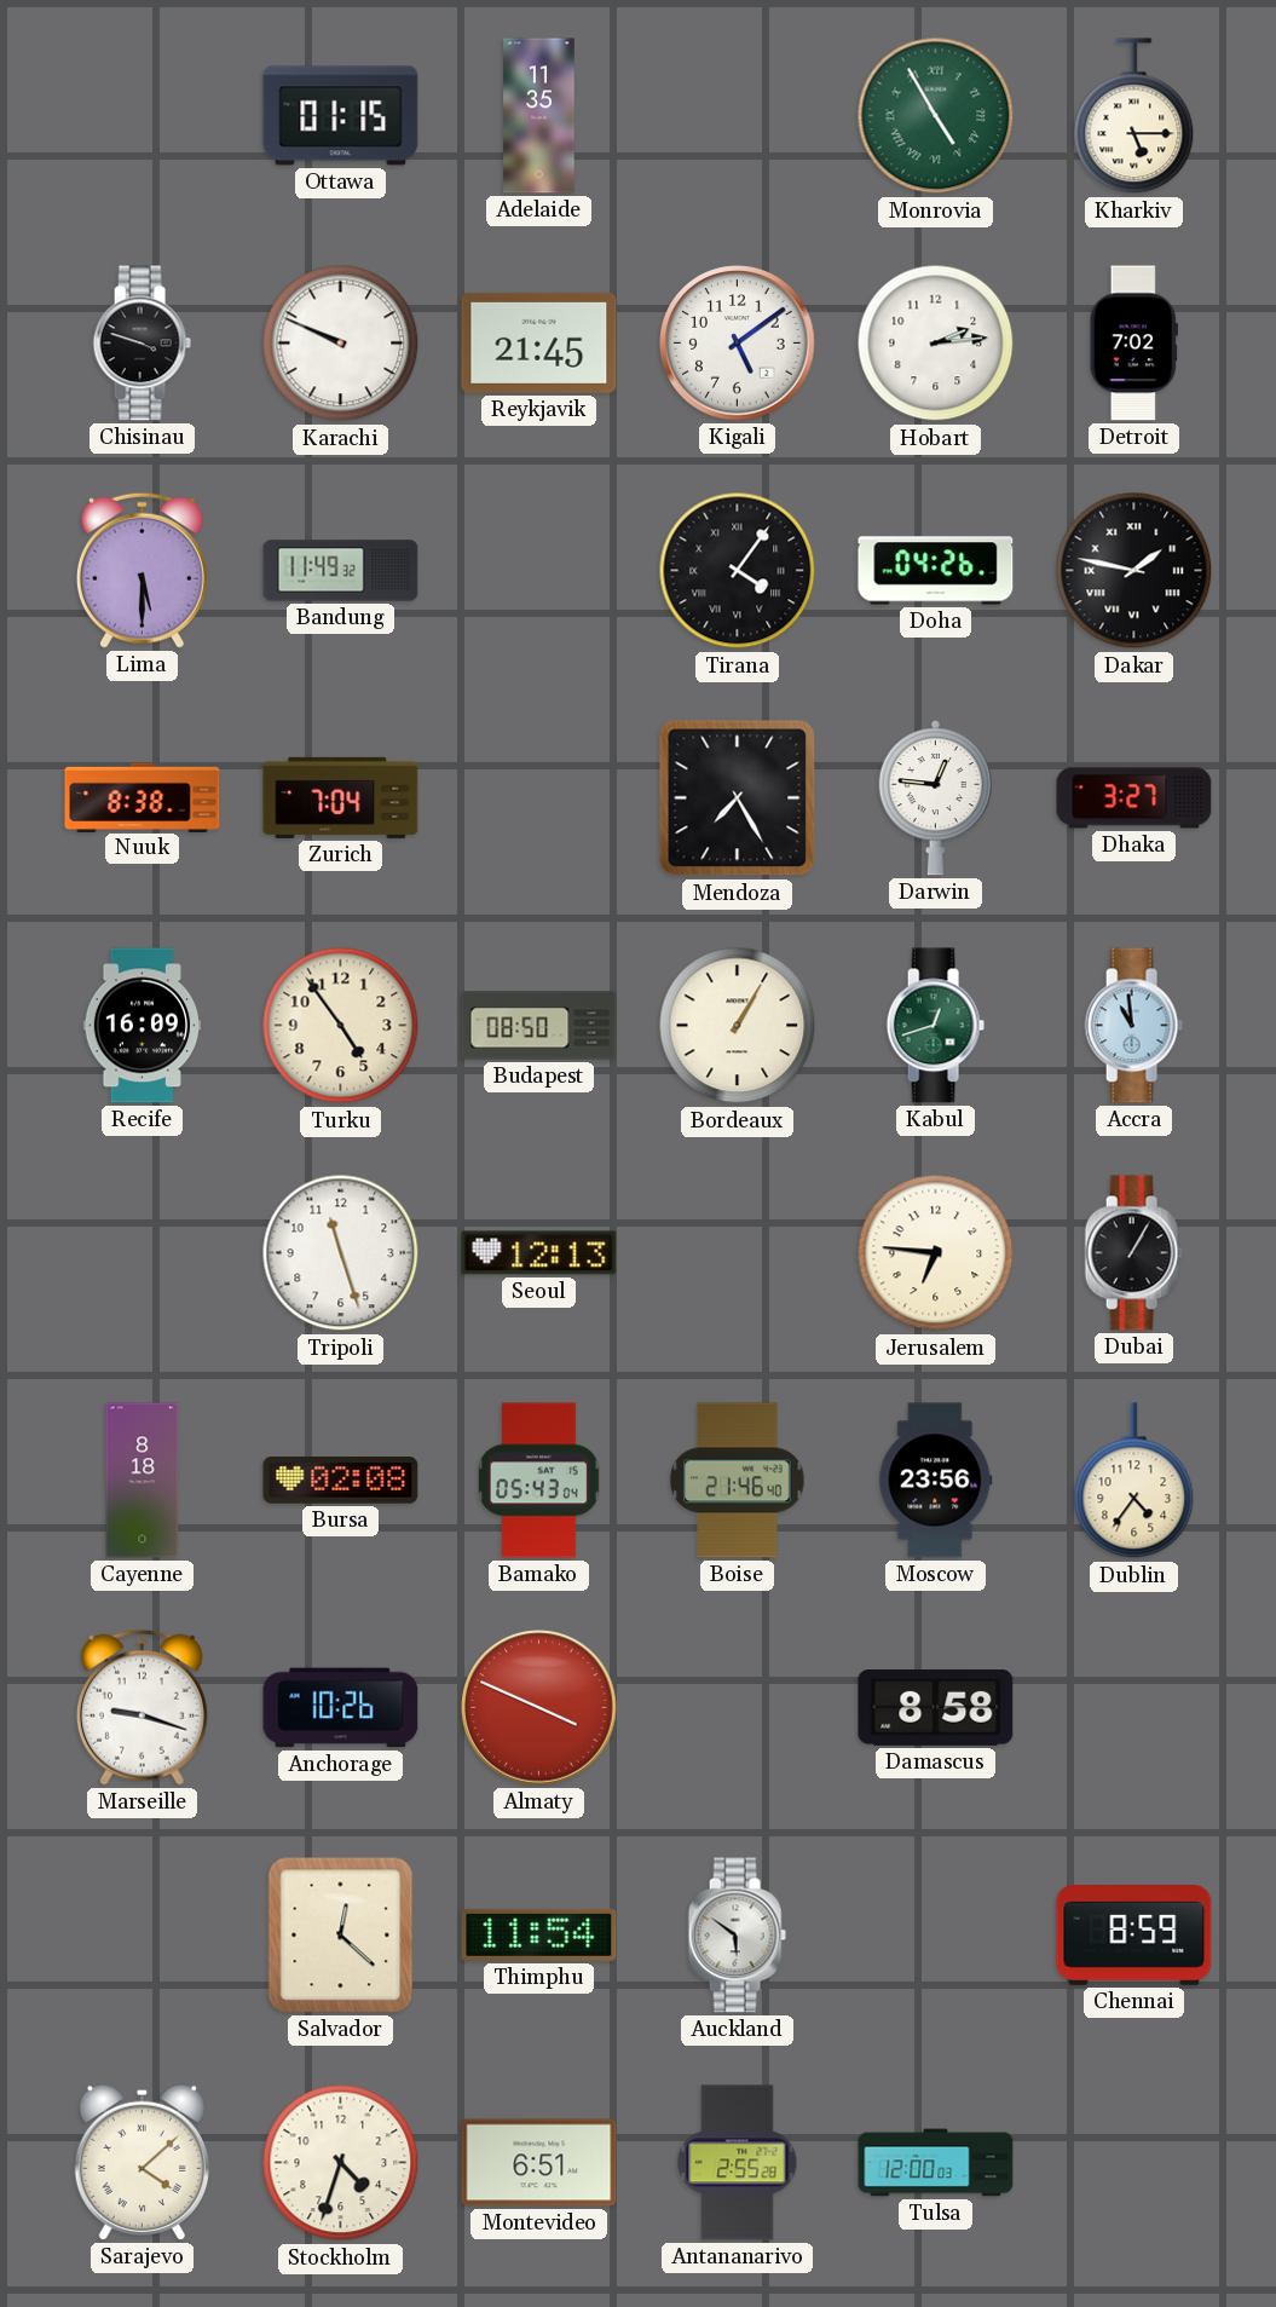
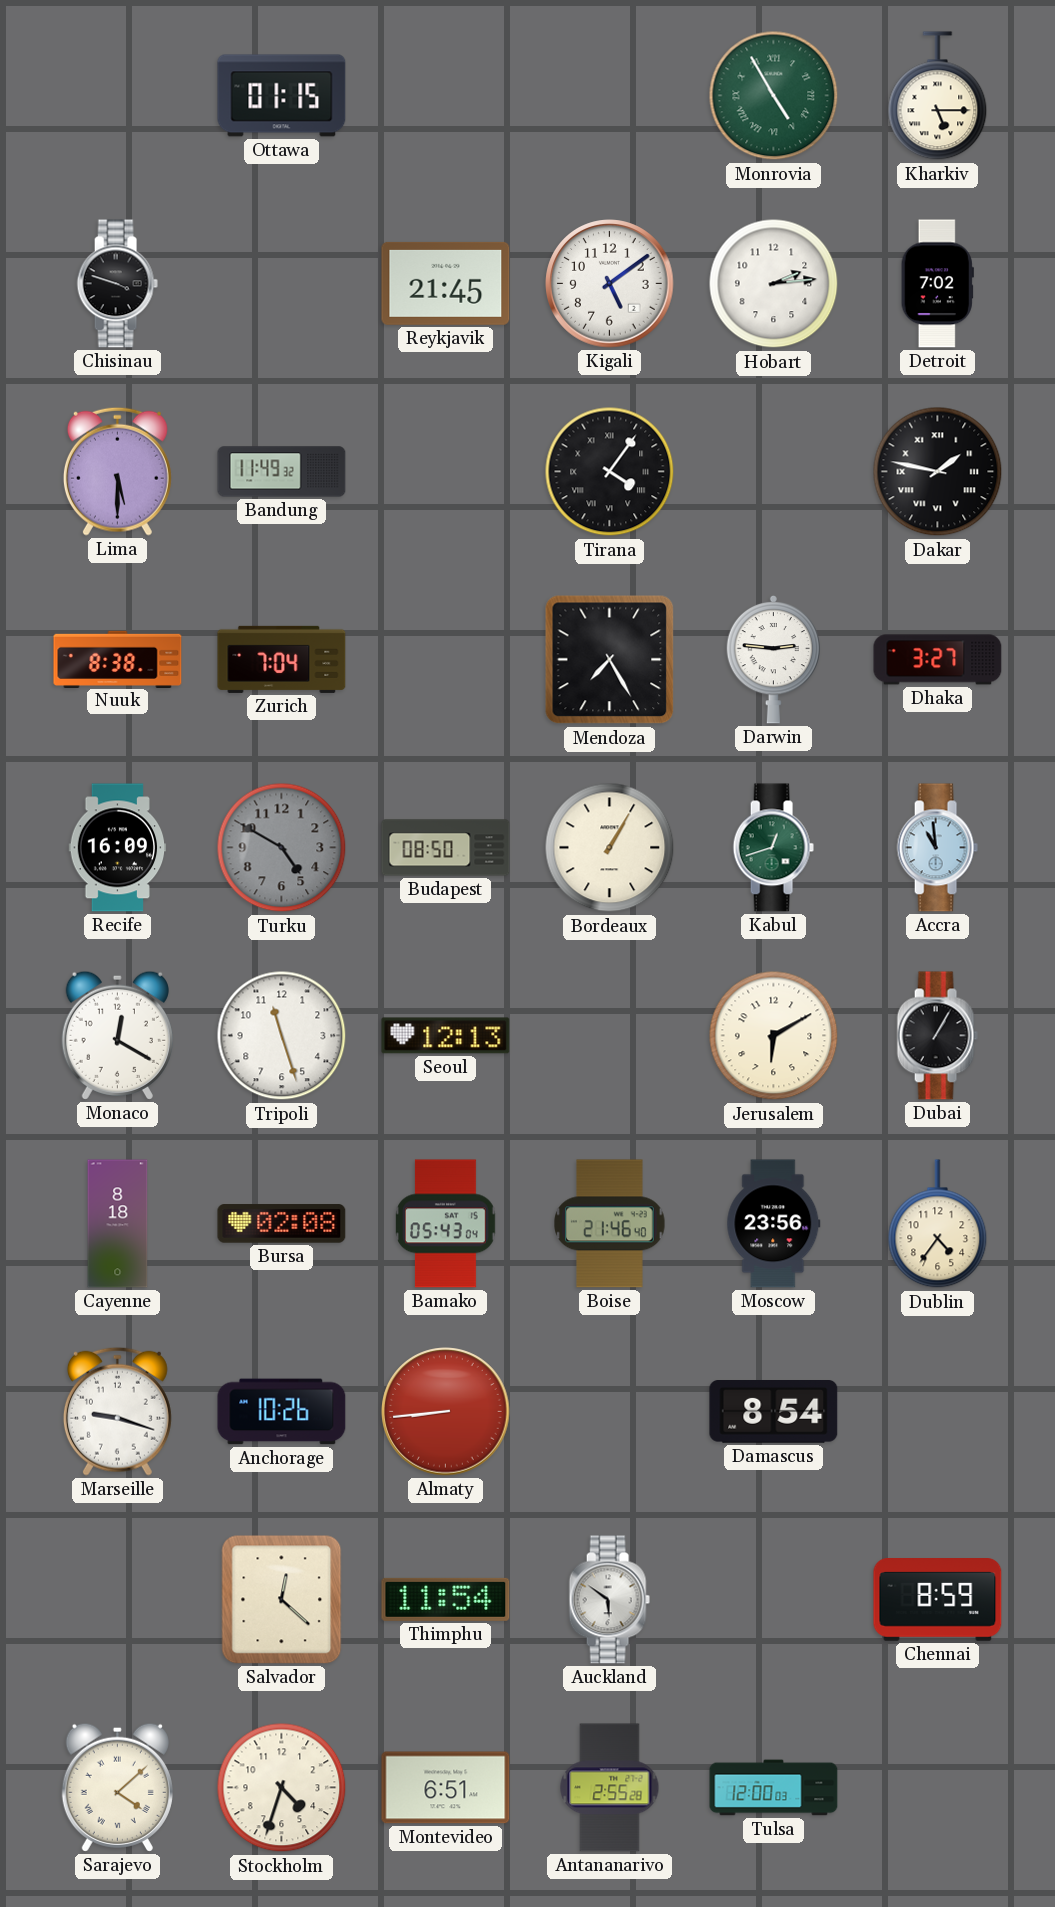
Adelaide: 11:35 -> none (539, 116)
Karachi: 9:49 -> none (341, 344)
Doha: 04:26 -> none (936, 571)
Darwin: 12:46 -> 2:46 (773, 659)
Turku: 4:54 -> 4:50 (282, 848)
Turku dial: cream -> grey (282, 848)
Monaco: none -> 12:20 (117, 1035)
Jerusalem: 6:46 -> 6:10 (774, 1036)
Almaty: 3:49 -> 8:44 (446, 1412)
Damascus: 8:58 -> 8:54 (774, 1412)
